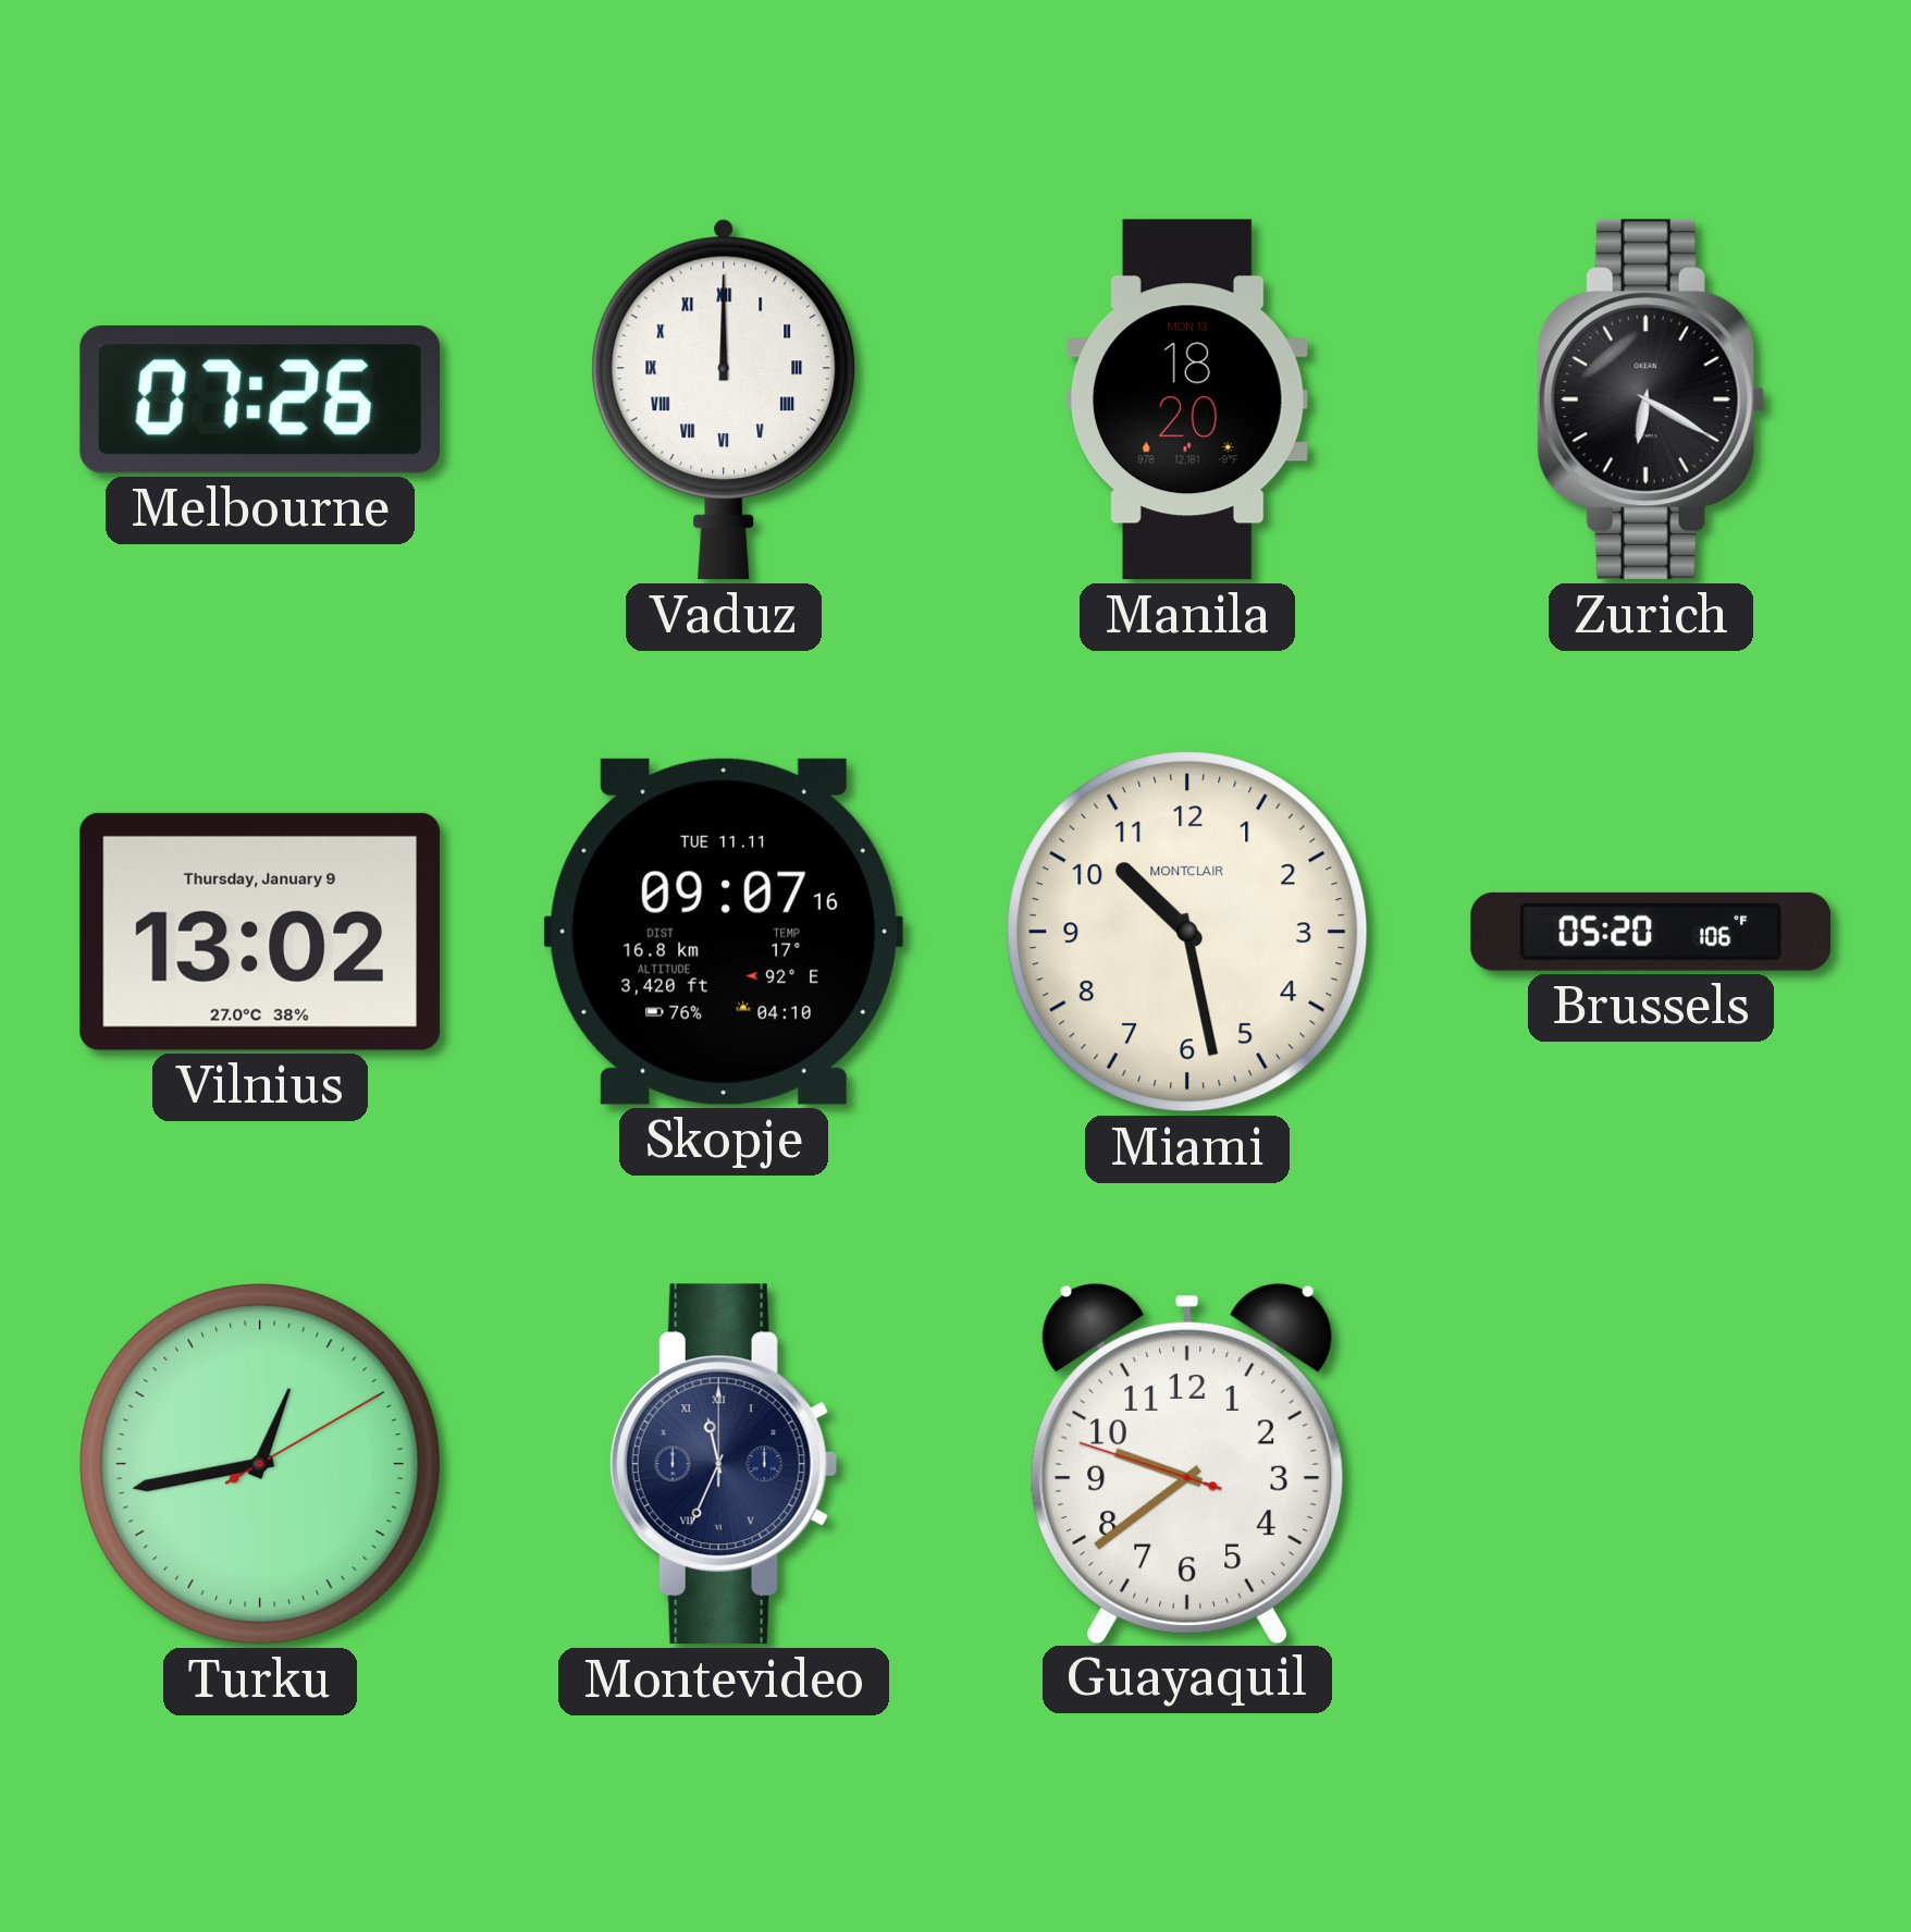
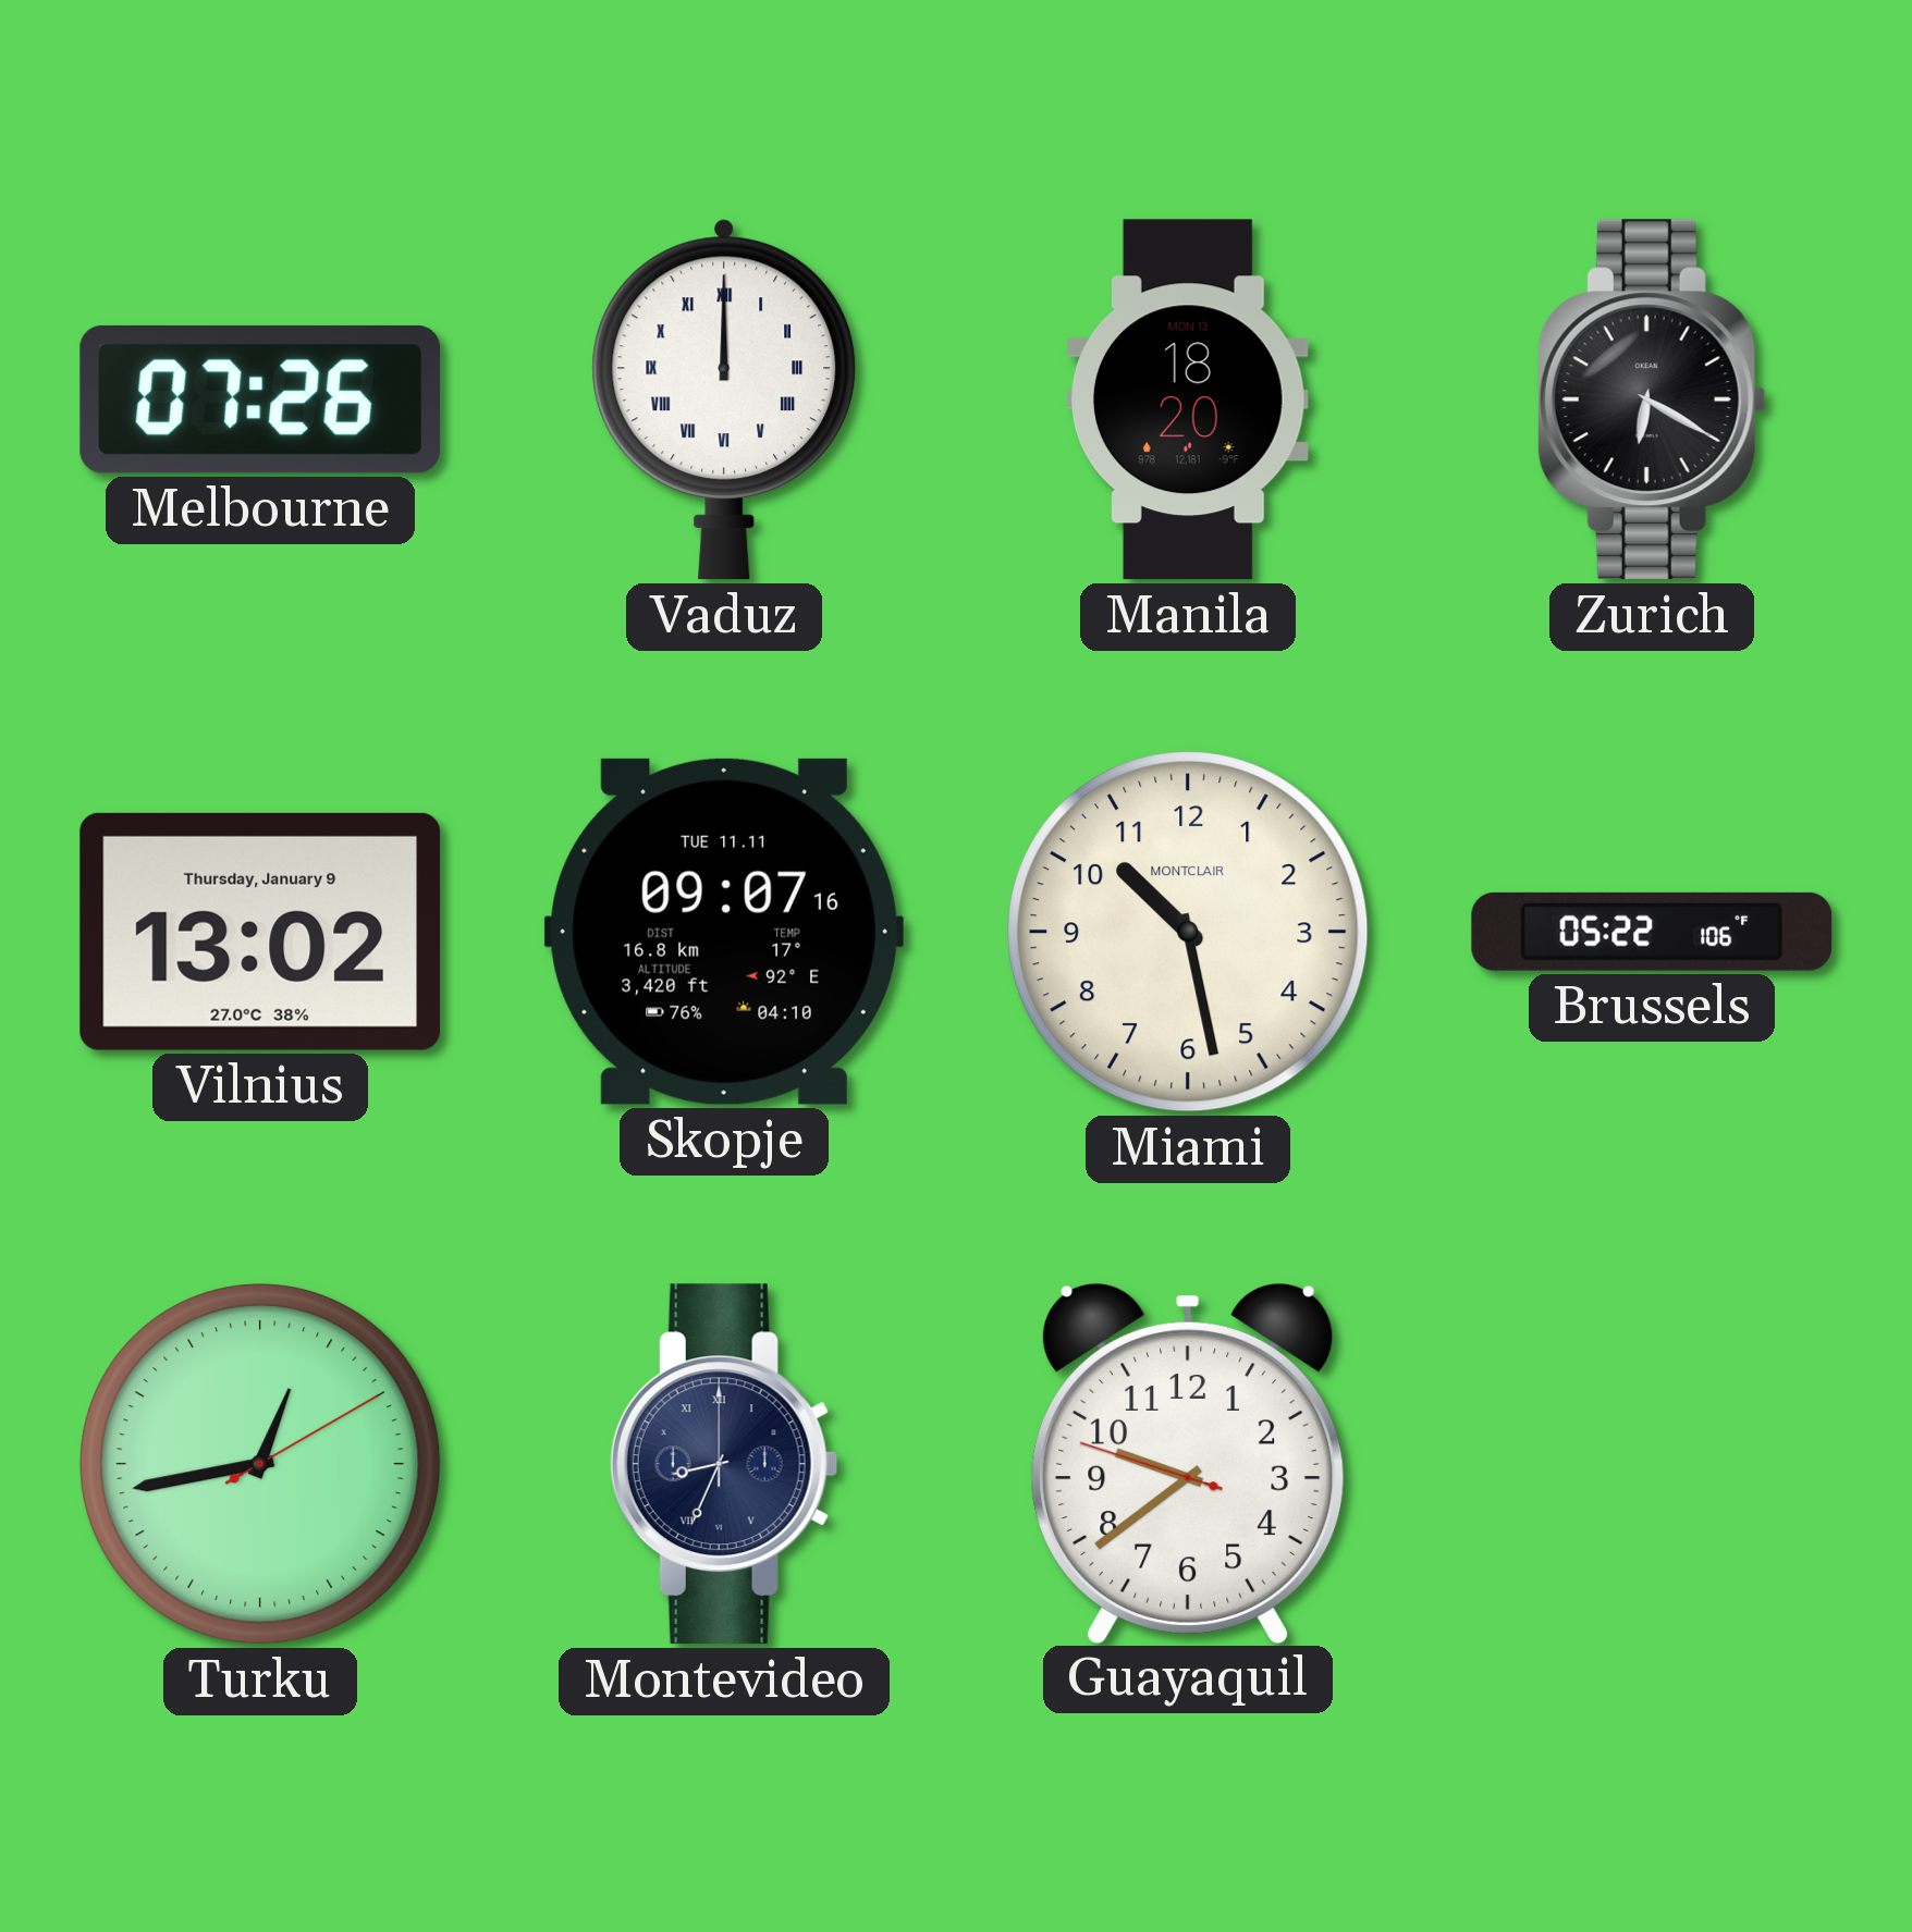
Brussels: 05:20 -> 05:22 (1652, 932)
Montevideo: 11:34 -> 8:34 (724, 1464)
